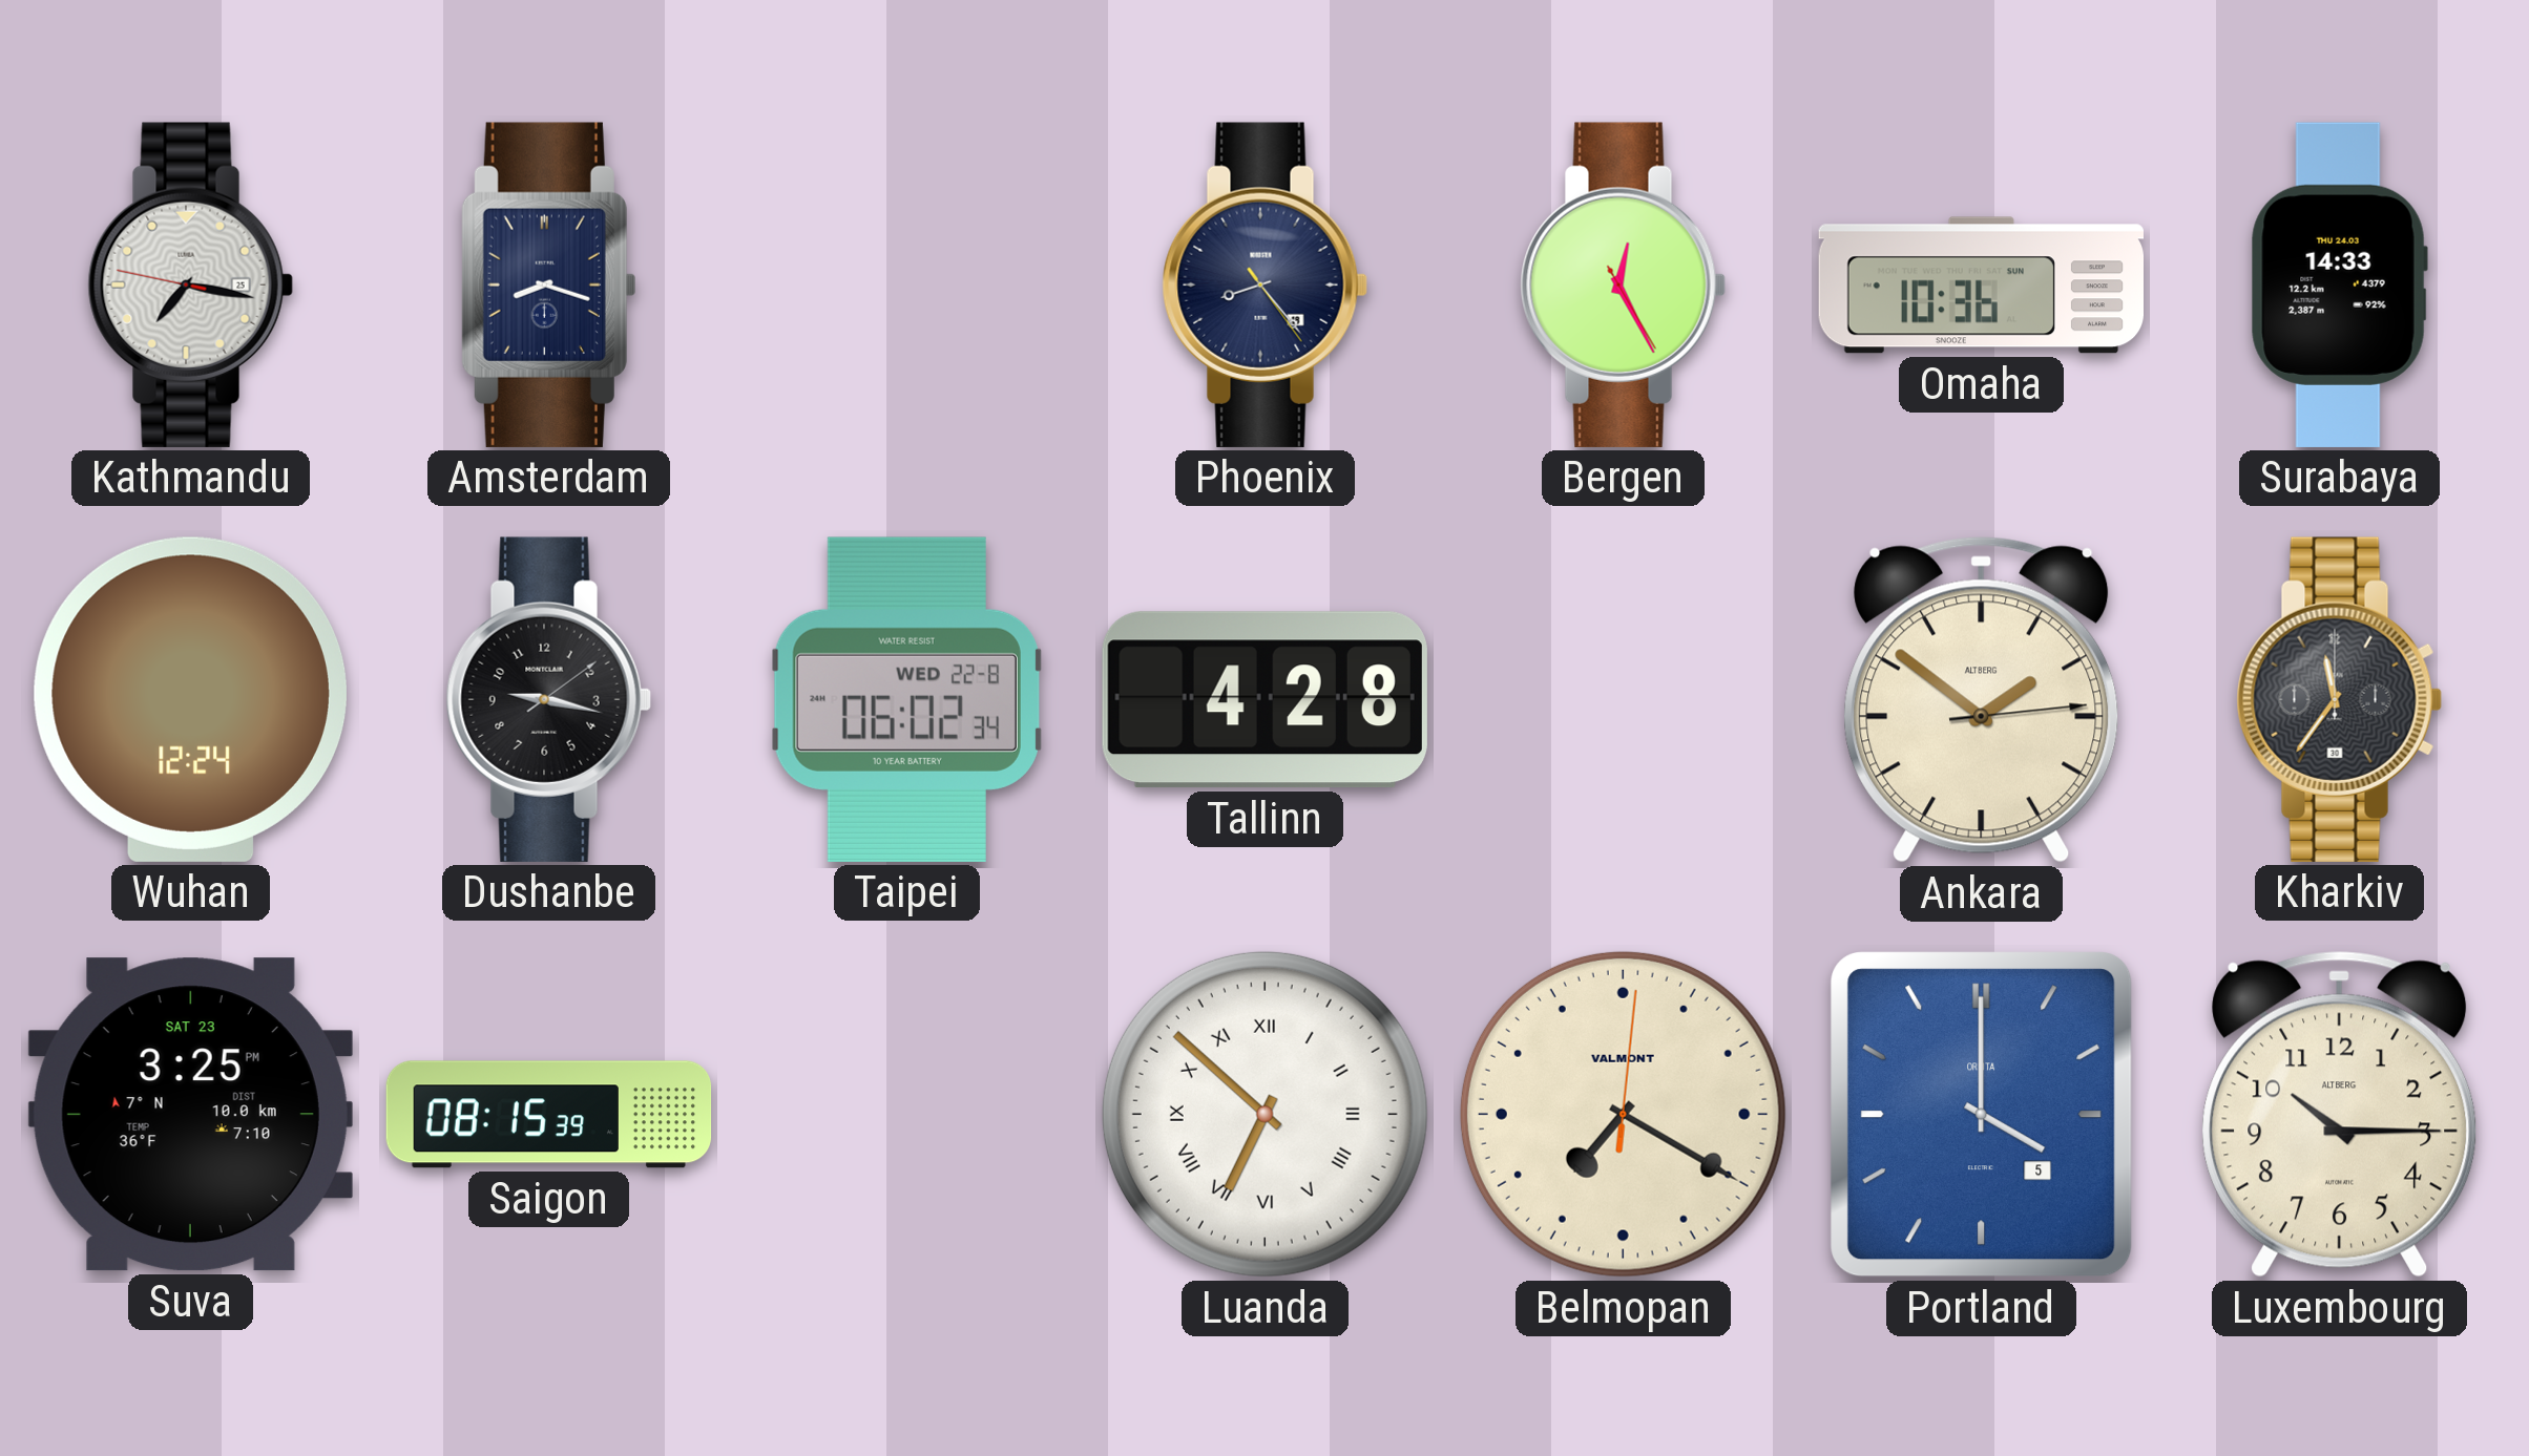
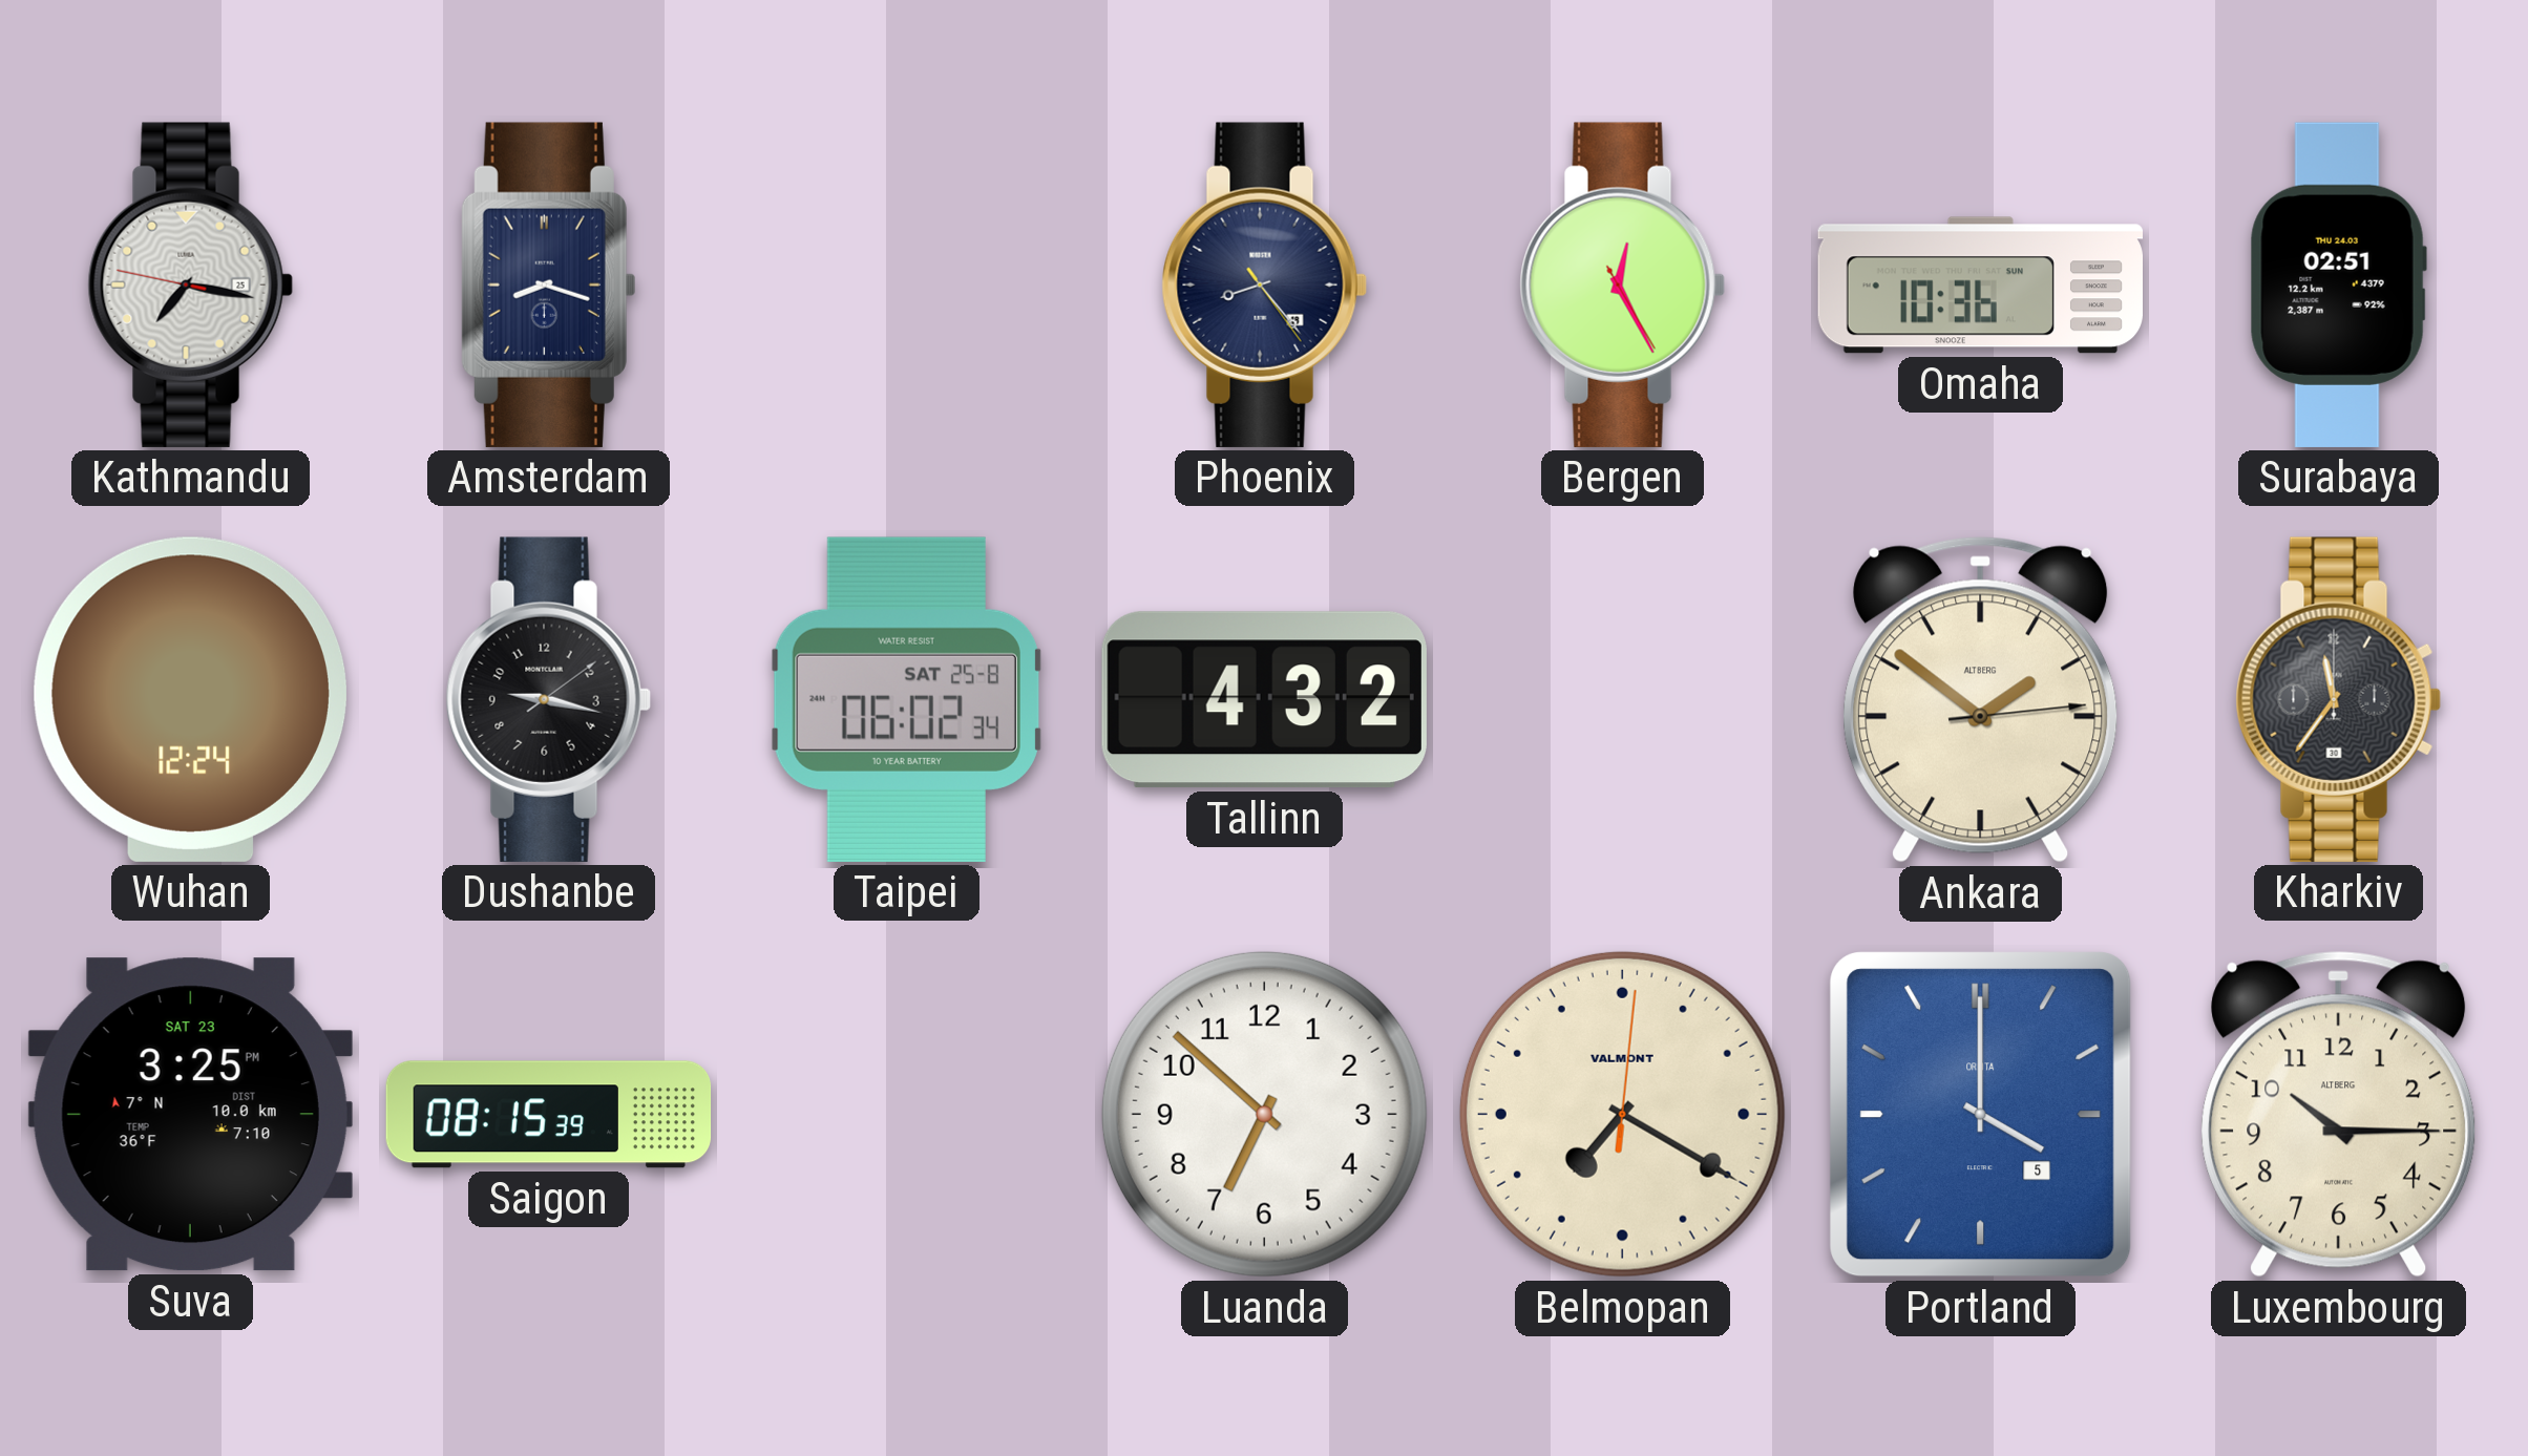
Surabaya: 14:33 -> 02:51 (2338, 284)
Taipei date: WED 22-8 -> SAT 25-8 (906, 699)
Tallinn: 4:28 -> 4:32 (1264, 700)
Luanda numerals: Roman -> Arabic (1264, 1114)
